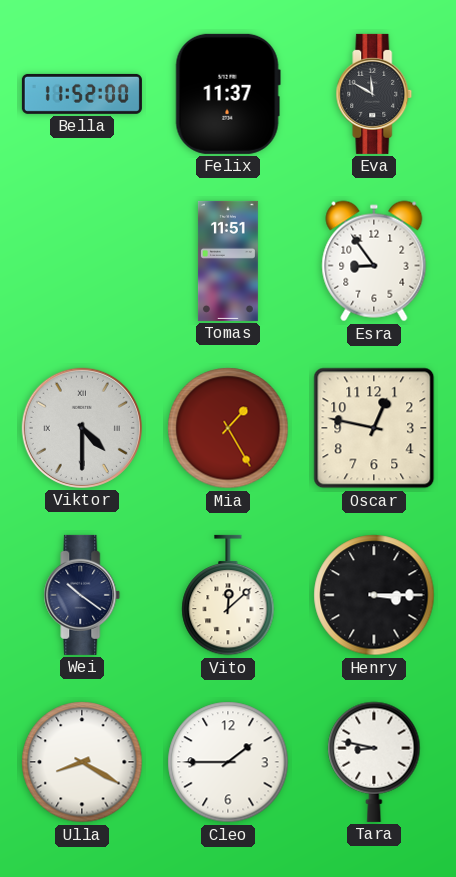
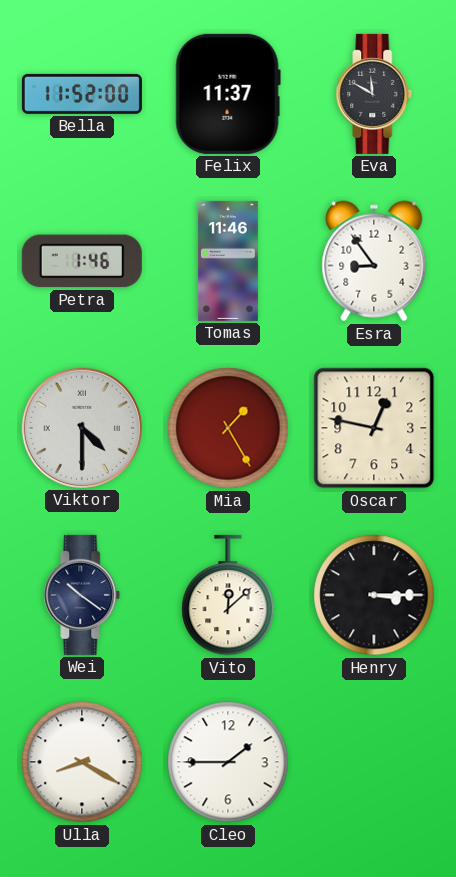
Petra: none -> 1:46 (82, 261)
Tomas: 11:51 -> 11:46 (228, 261)
Tara: 8:47 -> none (374, 762)
